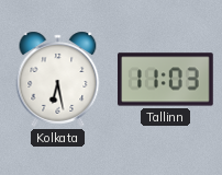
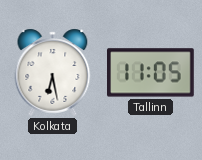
Tallinn: 11:03 -> 11:05 (151, 73)
